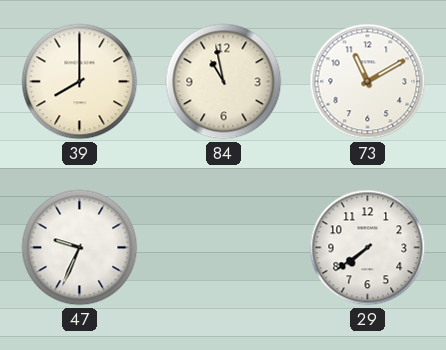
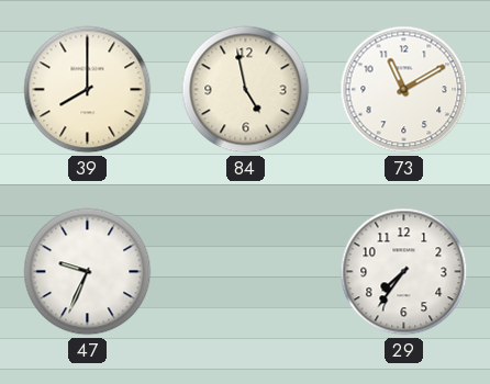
84: 10:58 -> 4:58 (246, 90)
29: 7:39 -> 7:36 (404, 272)
